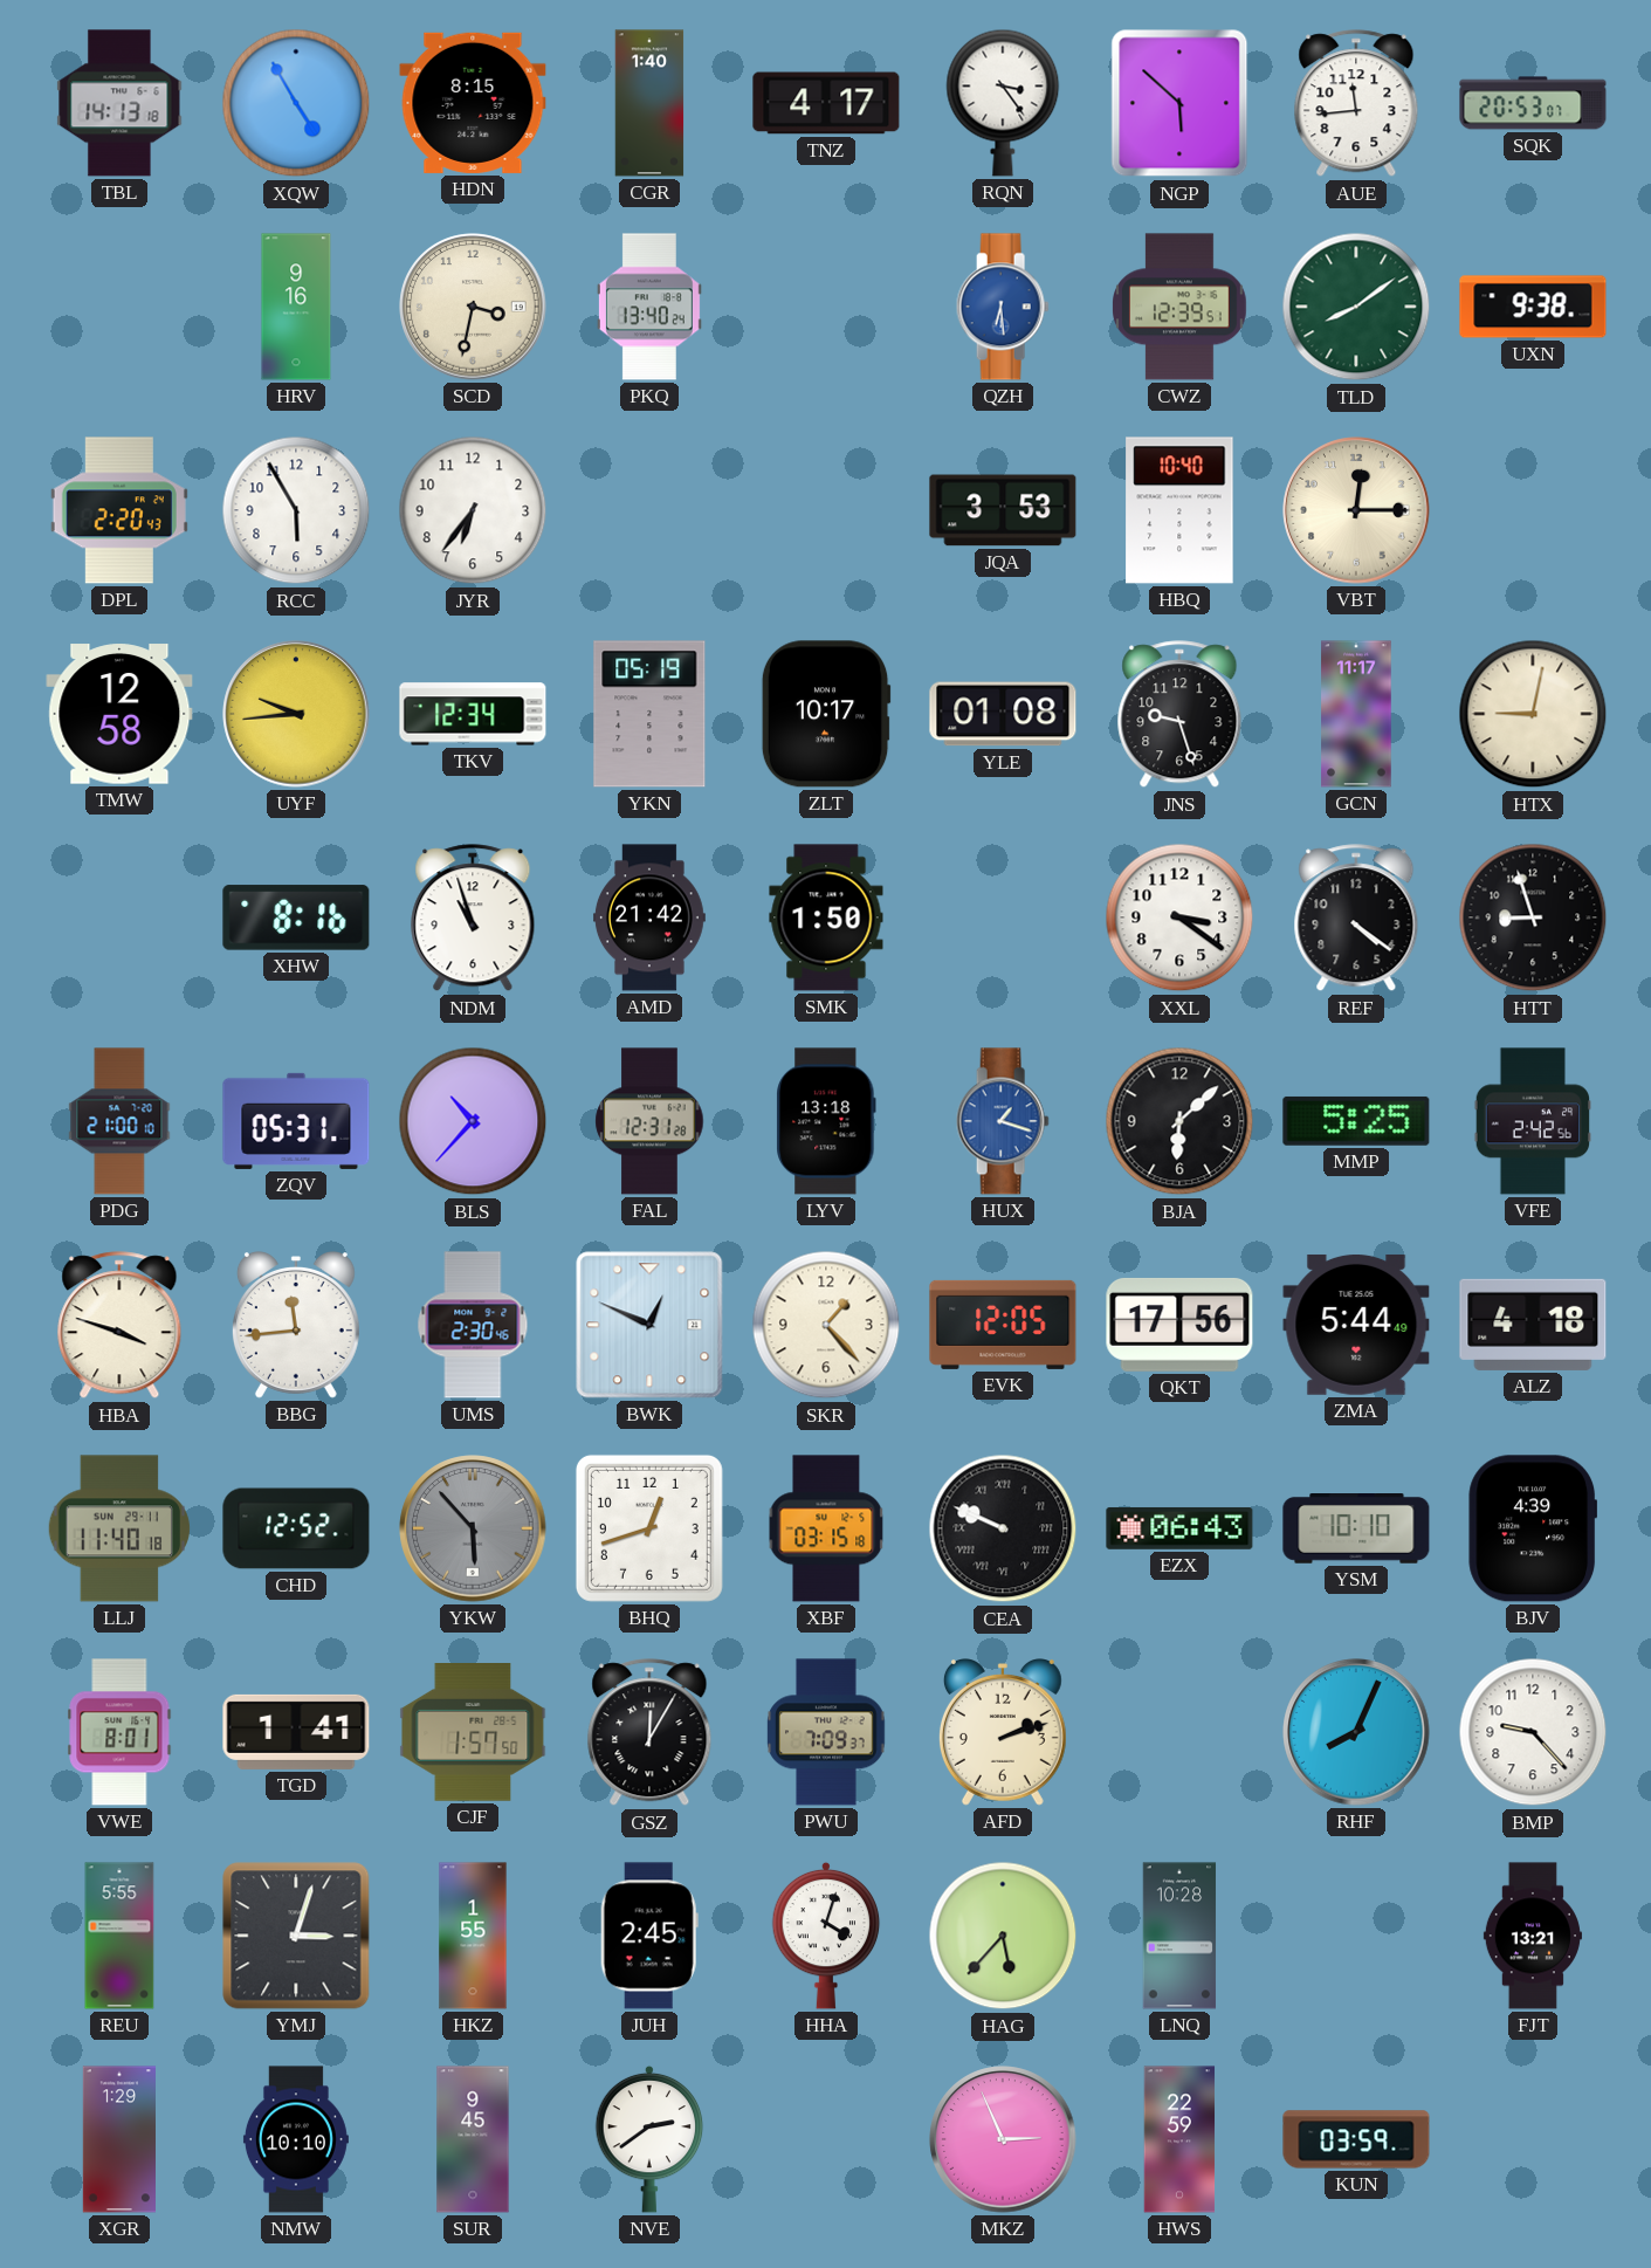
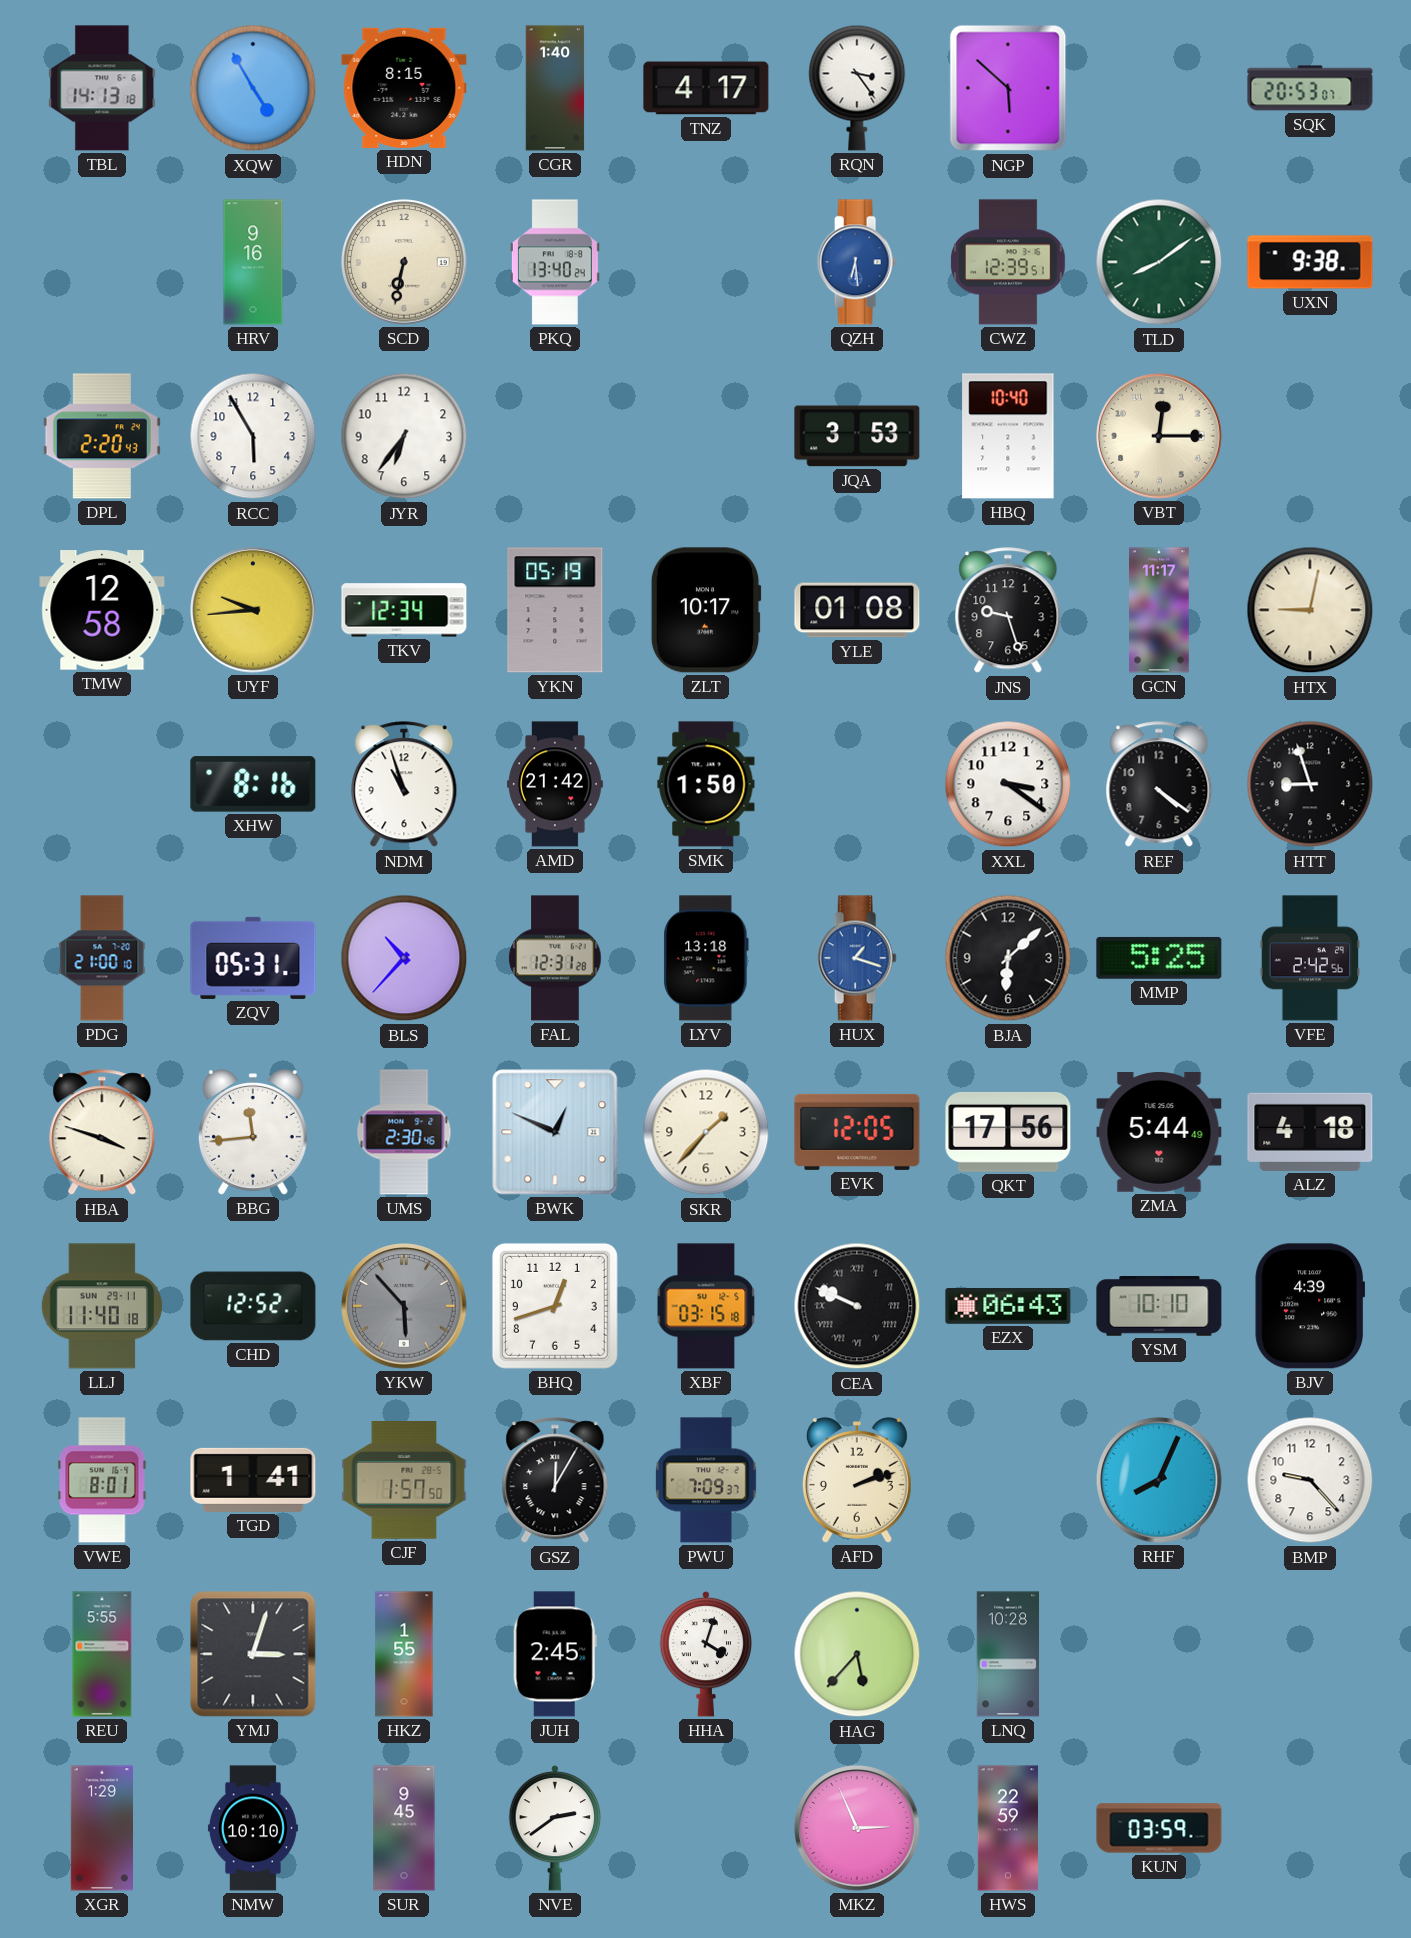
AUE: 11:44 -> none (1356, 104)
SCD: 3:32 -> 6:32 (404, 262)
SKR: 1:23 -> 1:37 (706, 1132)
FJT: 13:21 -> none (1533, 1936)
